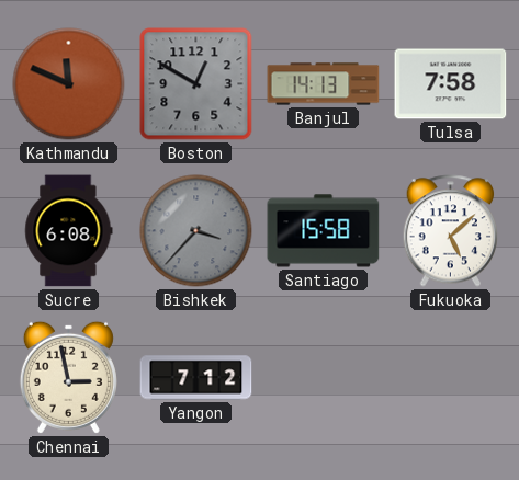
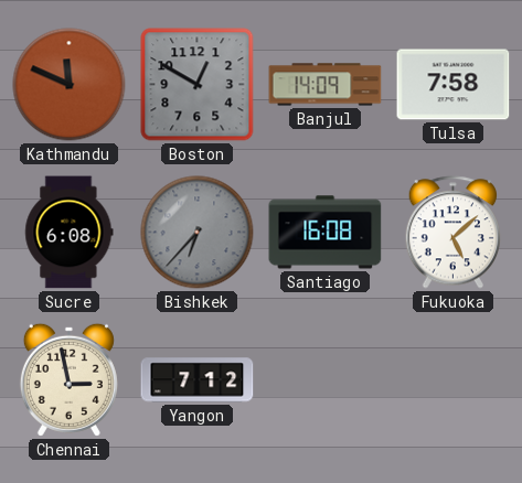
Banjul: 14:13 -> 14:09 (326, 85)
Bishkek: 3:37 -> 6:37 (198, 233)
Santiago: 15:58 -> 16:08 (326, 233)
